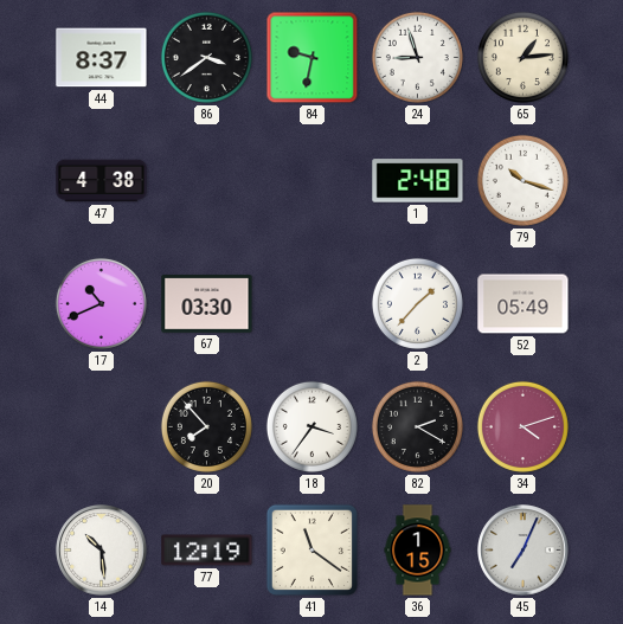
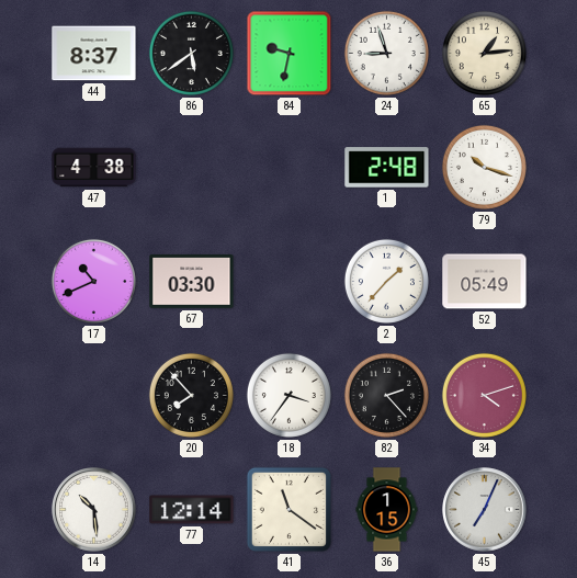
86: 3:39 -> 5:39 (191, 53)
82: 2:20 -> 2:23 (386, 395)
77: 12:19 -> 12:14 (192, 510)
